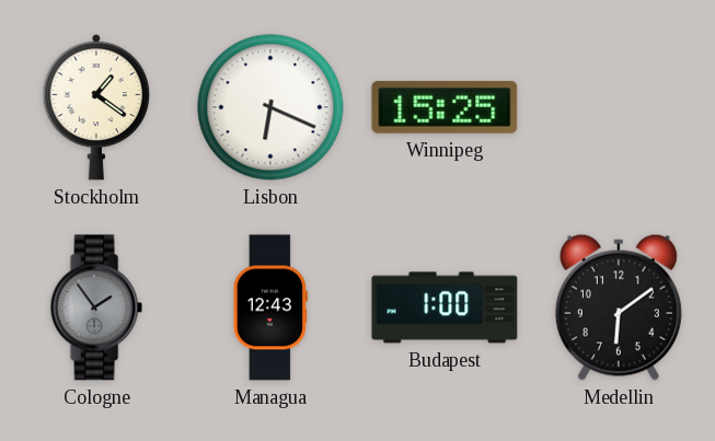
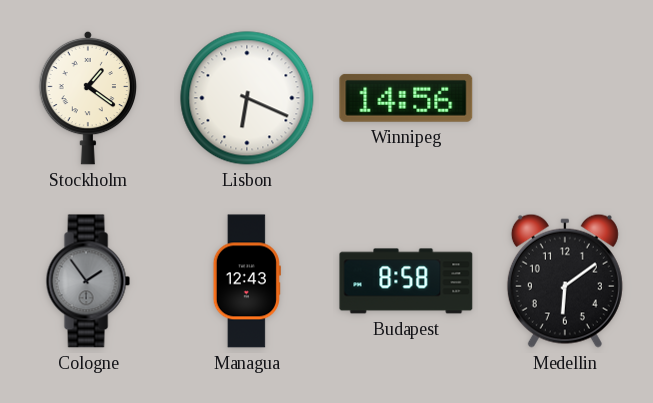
Winnipeg: 15:25 -> 14:56 (406, 98)
Budapest: 1:00 -> 8:58 (406, 281)
